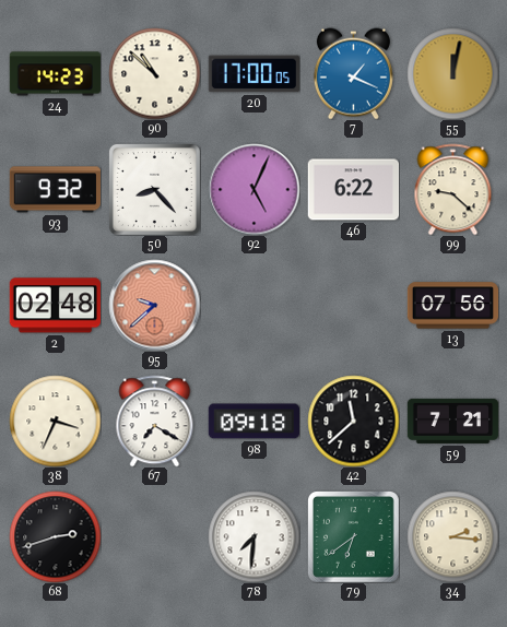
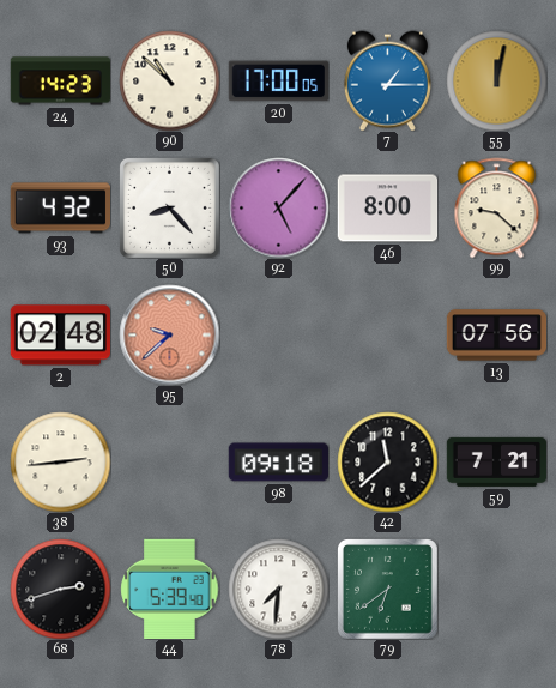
7: 1:19 -> 1:15 (387, 80)
93: 9:32 -> 4:32 (60, 209)
92: 5:04 -> 5:07 (278, 207)
46: 6:22 -> 8:00 (387, 209)
38: 3:34 -> 2:44 (60, 461)
67: 7:20 -> none (155, 421)
44: none -> 5:39 (170, 589)
34: 2:16 -> none (452, 536)
